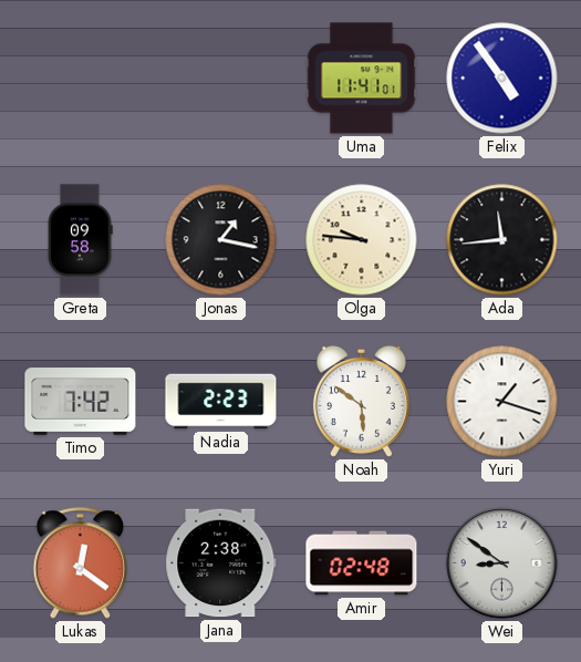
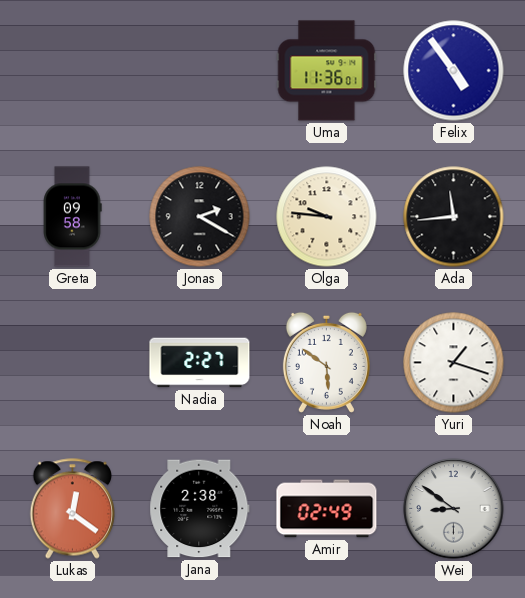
Uma: 11:41 -> 11:36 (327, 71)
Jonas: 1:17 -> 2:20 (200, 217)
Timo: 7:42 -> none (81, 402)
Nadia: 2:23 -> 2:27 (200, 363)
Amir: 02:48 -> 02:49 (327, 509)
